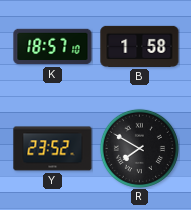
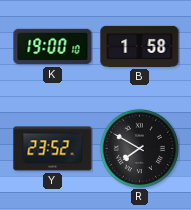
K: 18:57 -> 19:00 (53, 47)
